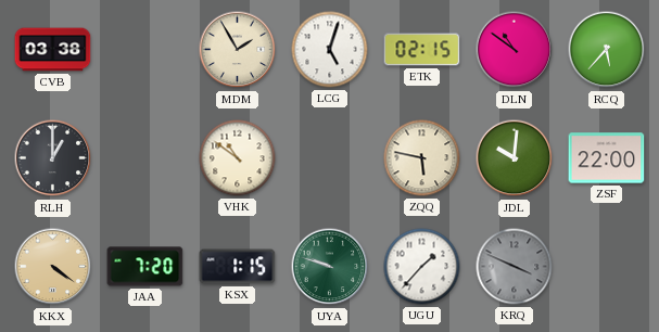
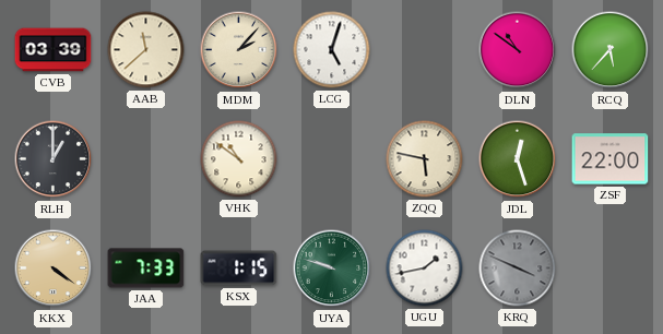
CVB: 03:38 -> 03:39 (54, 50)
AAB: none -> 11:38 (146, 50)
MDM: 1:55 -> 2:07 (239, 50)
ETK: 02:15 -> none (422, 50)
JDL: 10:01 -> 12:27 (518, 159)
JAA: 7:20 -> 7:33 (146, 269)
UGU: 1:37 -> 1:43 (425, 269)
